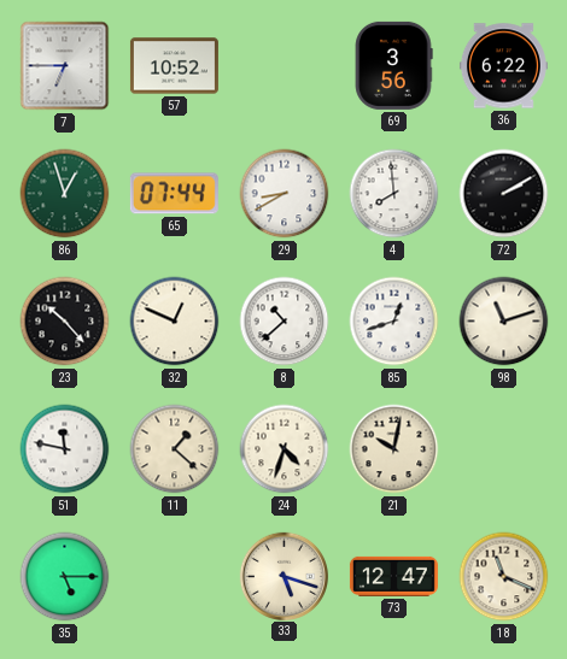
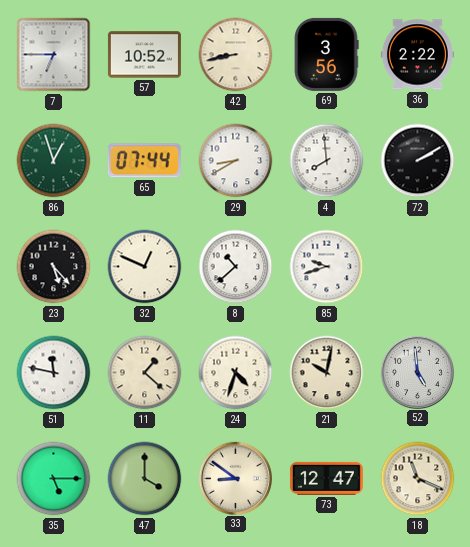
42: none -> 8:43 (236, 55)
36: 6:22 -> 2:22 (417, 55)
23: 10:23 -> 5:23 (54, 267)
85: 12:42 -> 9:42 (327, 267)
98: 11:12 -> none (504, 322)
52: none -> 4:59 (417, 372)
47: none -> 4:00 (145, 479)
33: 5:18 -> 8:51 (235, 478)
